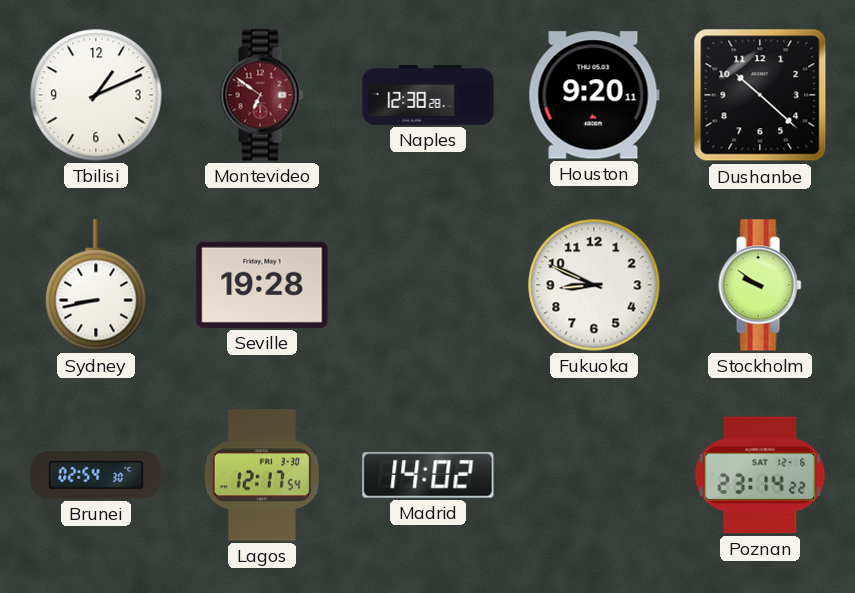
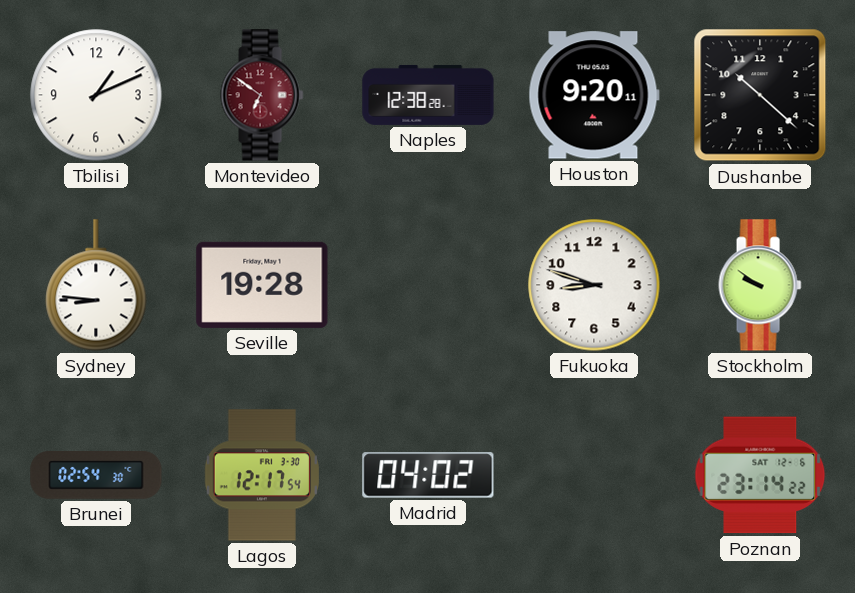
Sydney: 8:43 -> 8:46 (96, 285)
Fukuoka: 8:49 -> 8:48 (594, 285)
Madrid: 14:02 -> 04:02 (428, 475)
